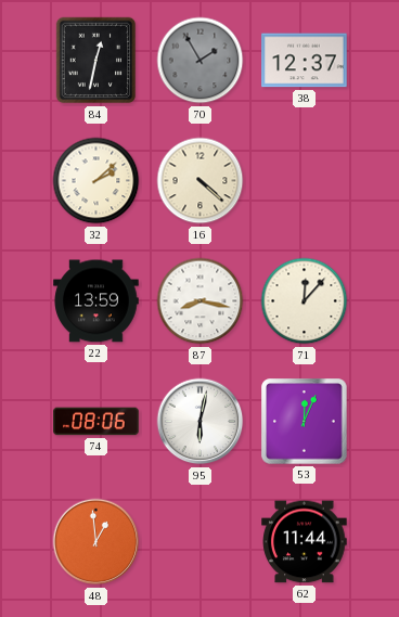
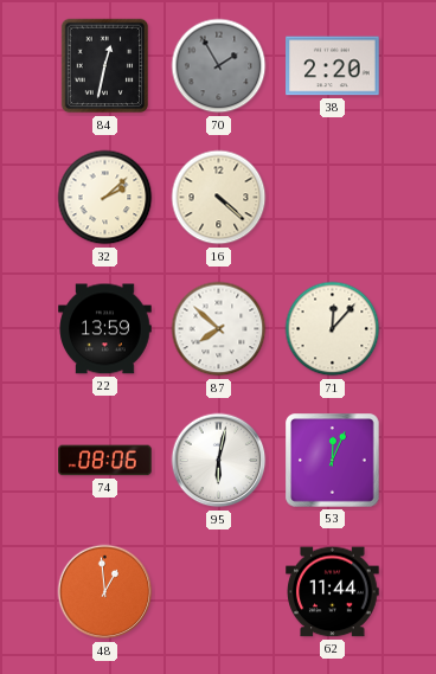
38: 12:37 -> 2:20 (333, 66)
87: 8:17 -> 7:52 (219, 329)
